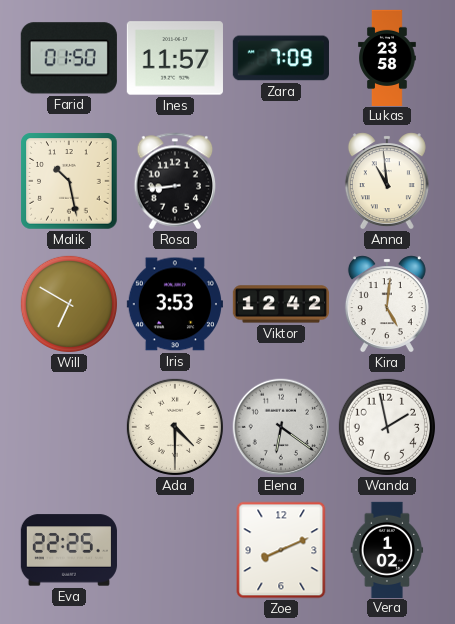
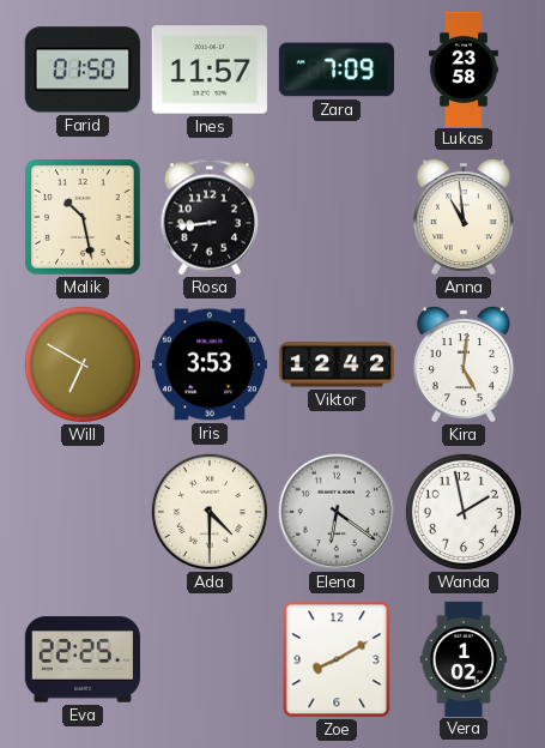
Zoe: 8:11 -> 8:10 (337, 659)
